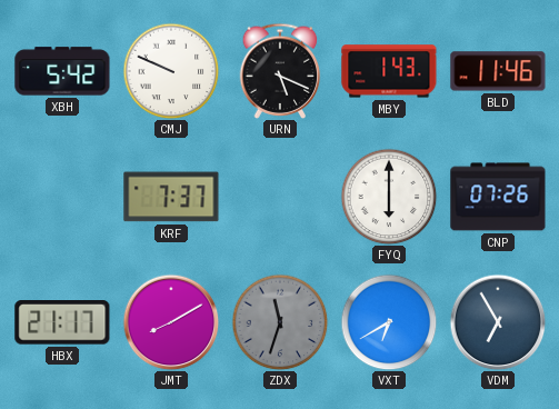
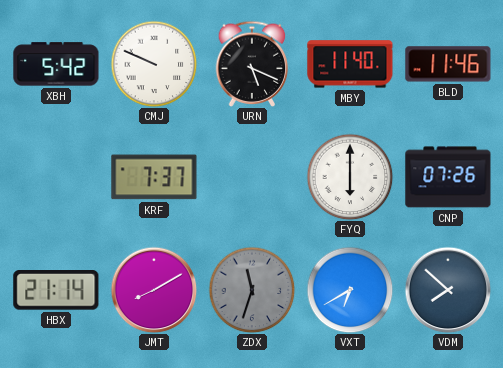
MBY: 1:43 -> 11:40 (350, 64)
HBX: 21:17 -> 21:14 (56, 291)
VDM: 6:55 -> 7:52 (448, 290)
